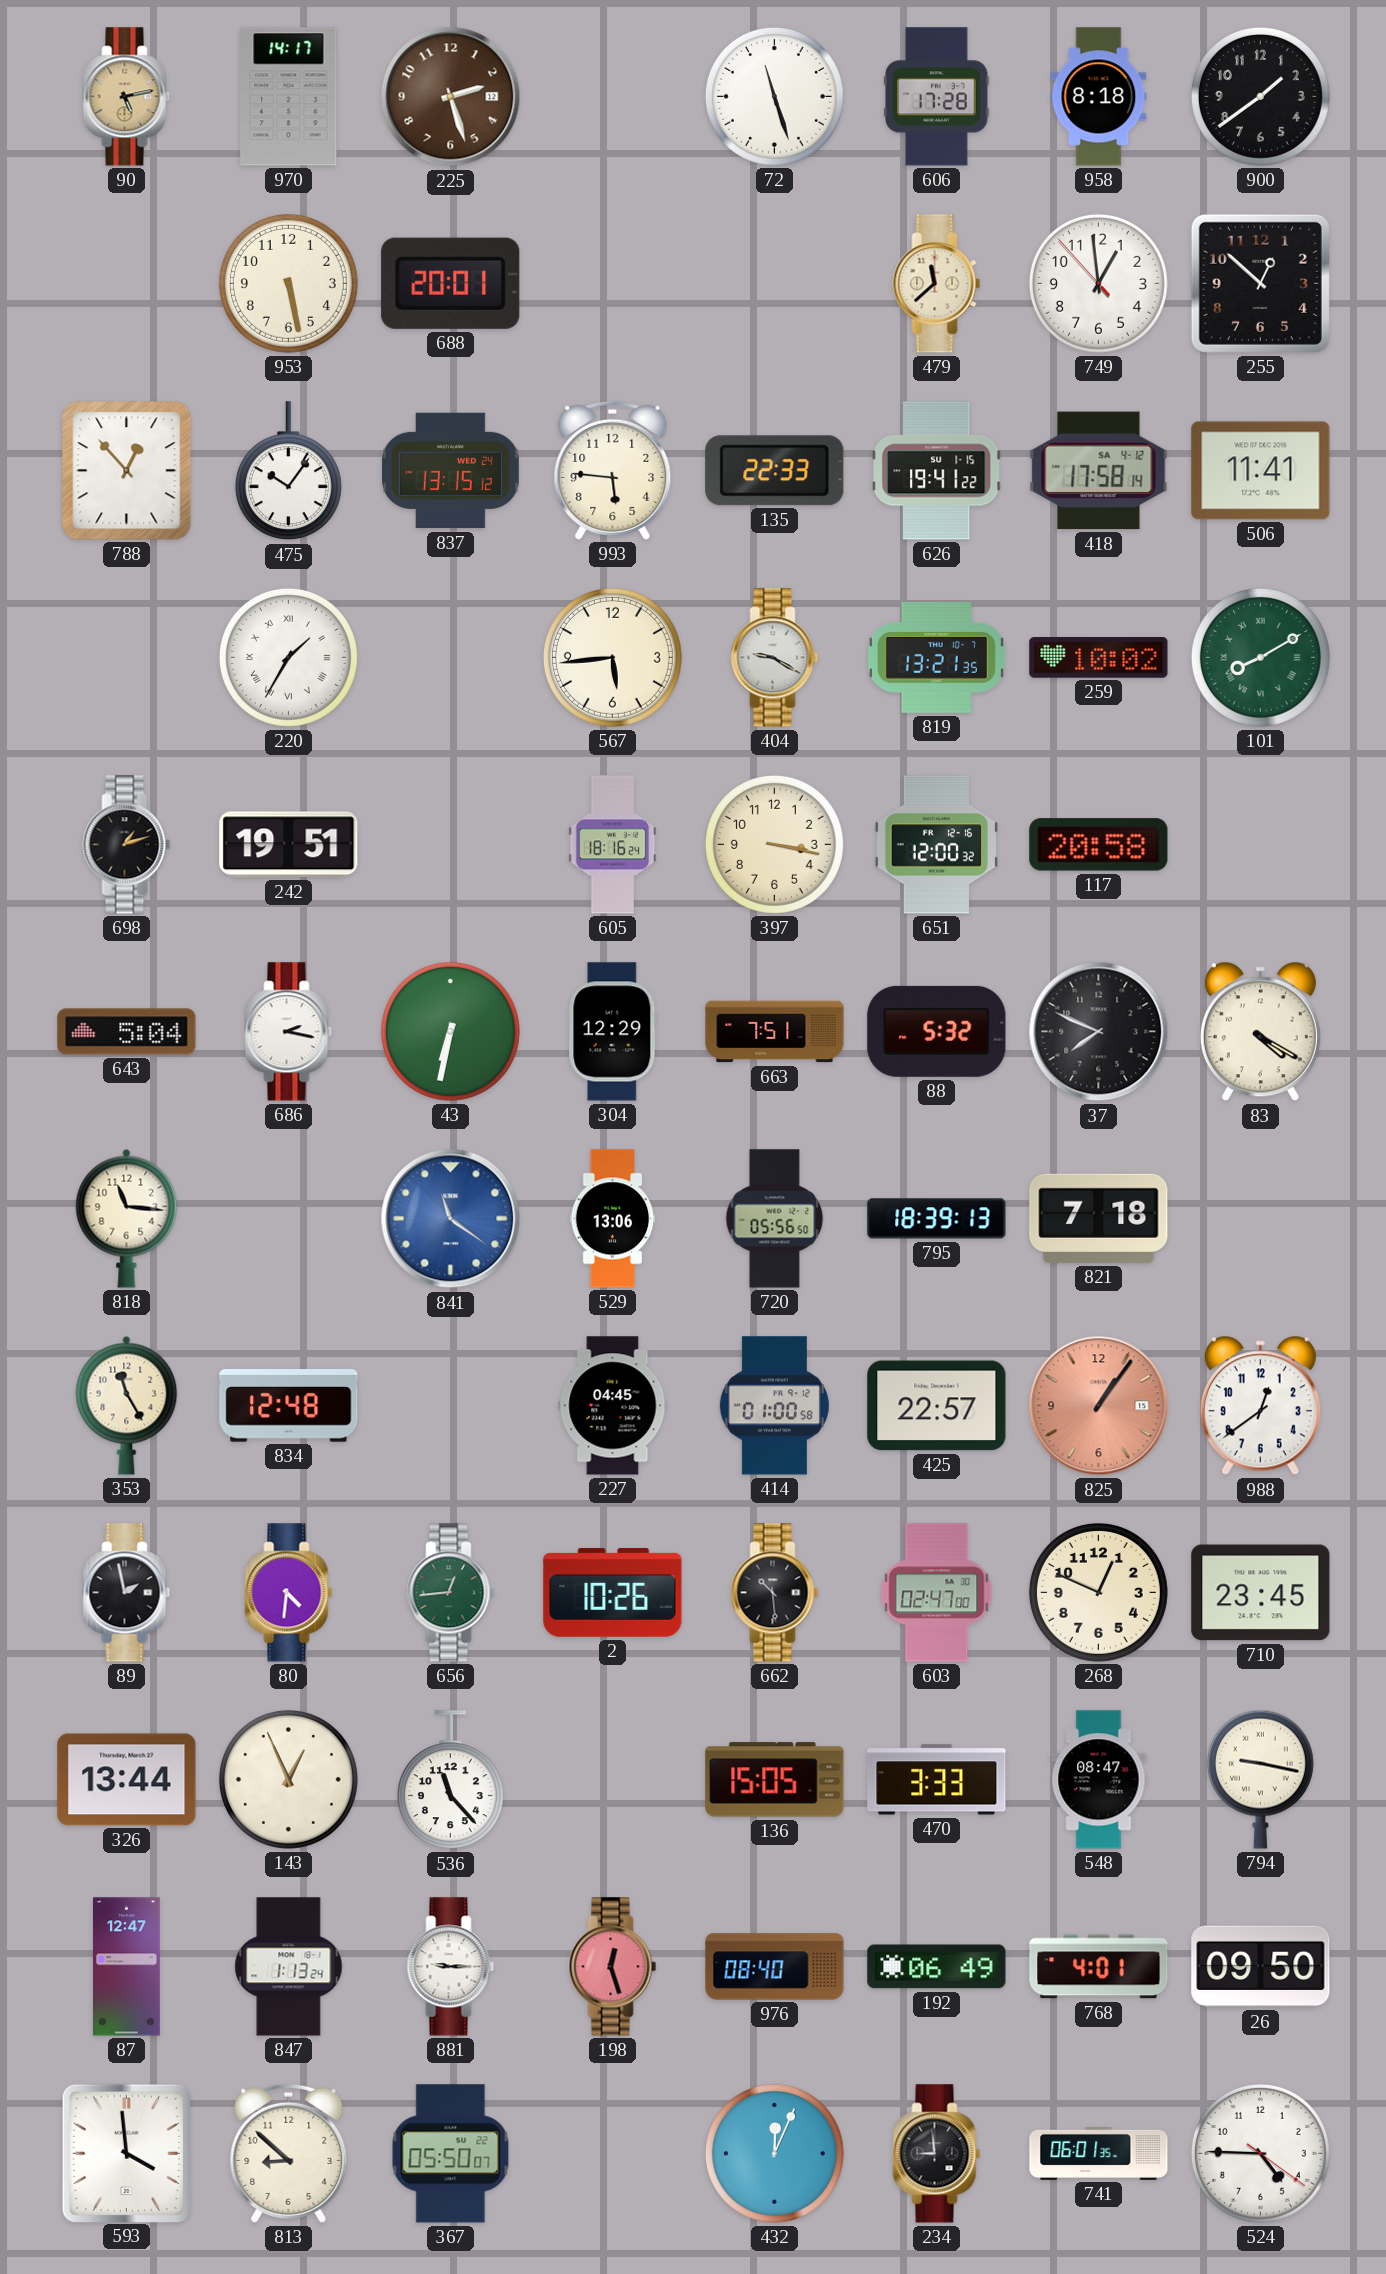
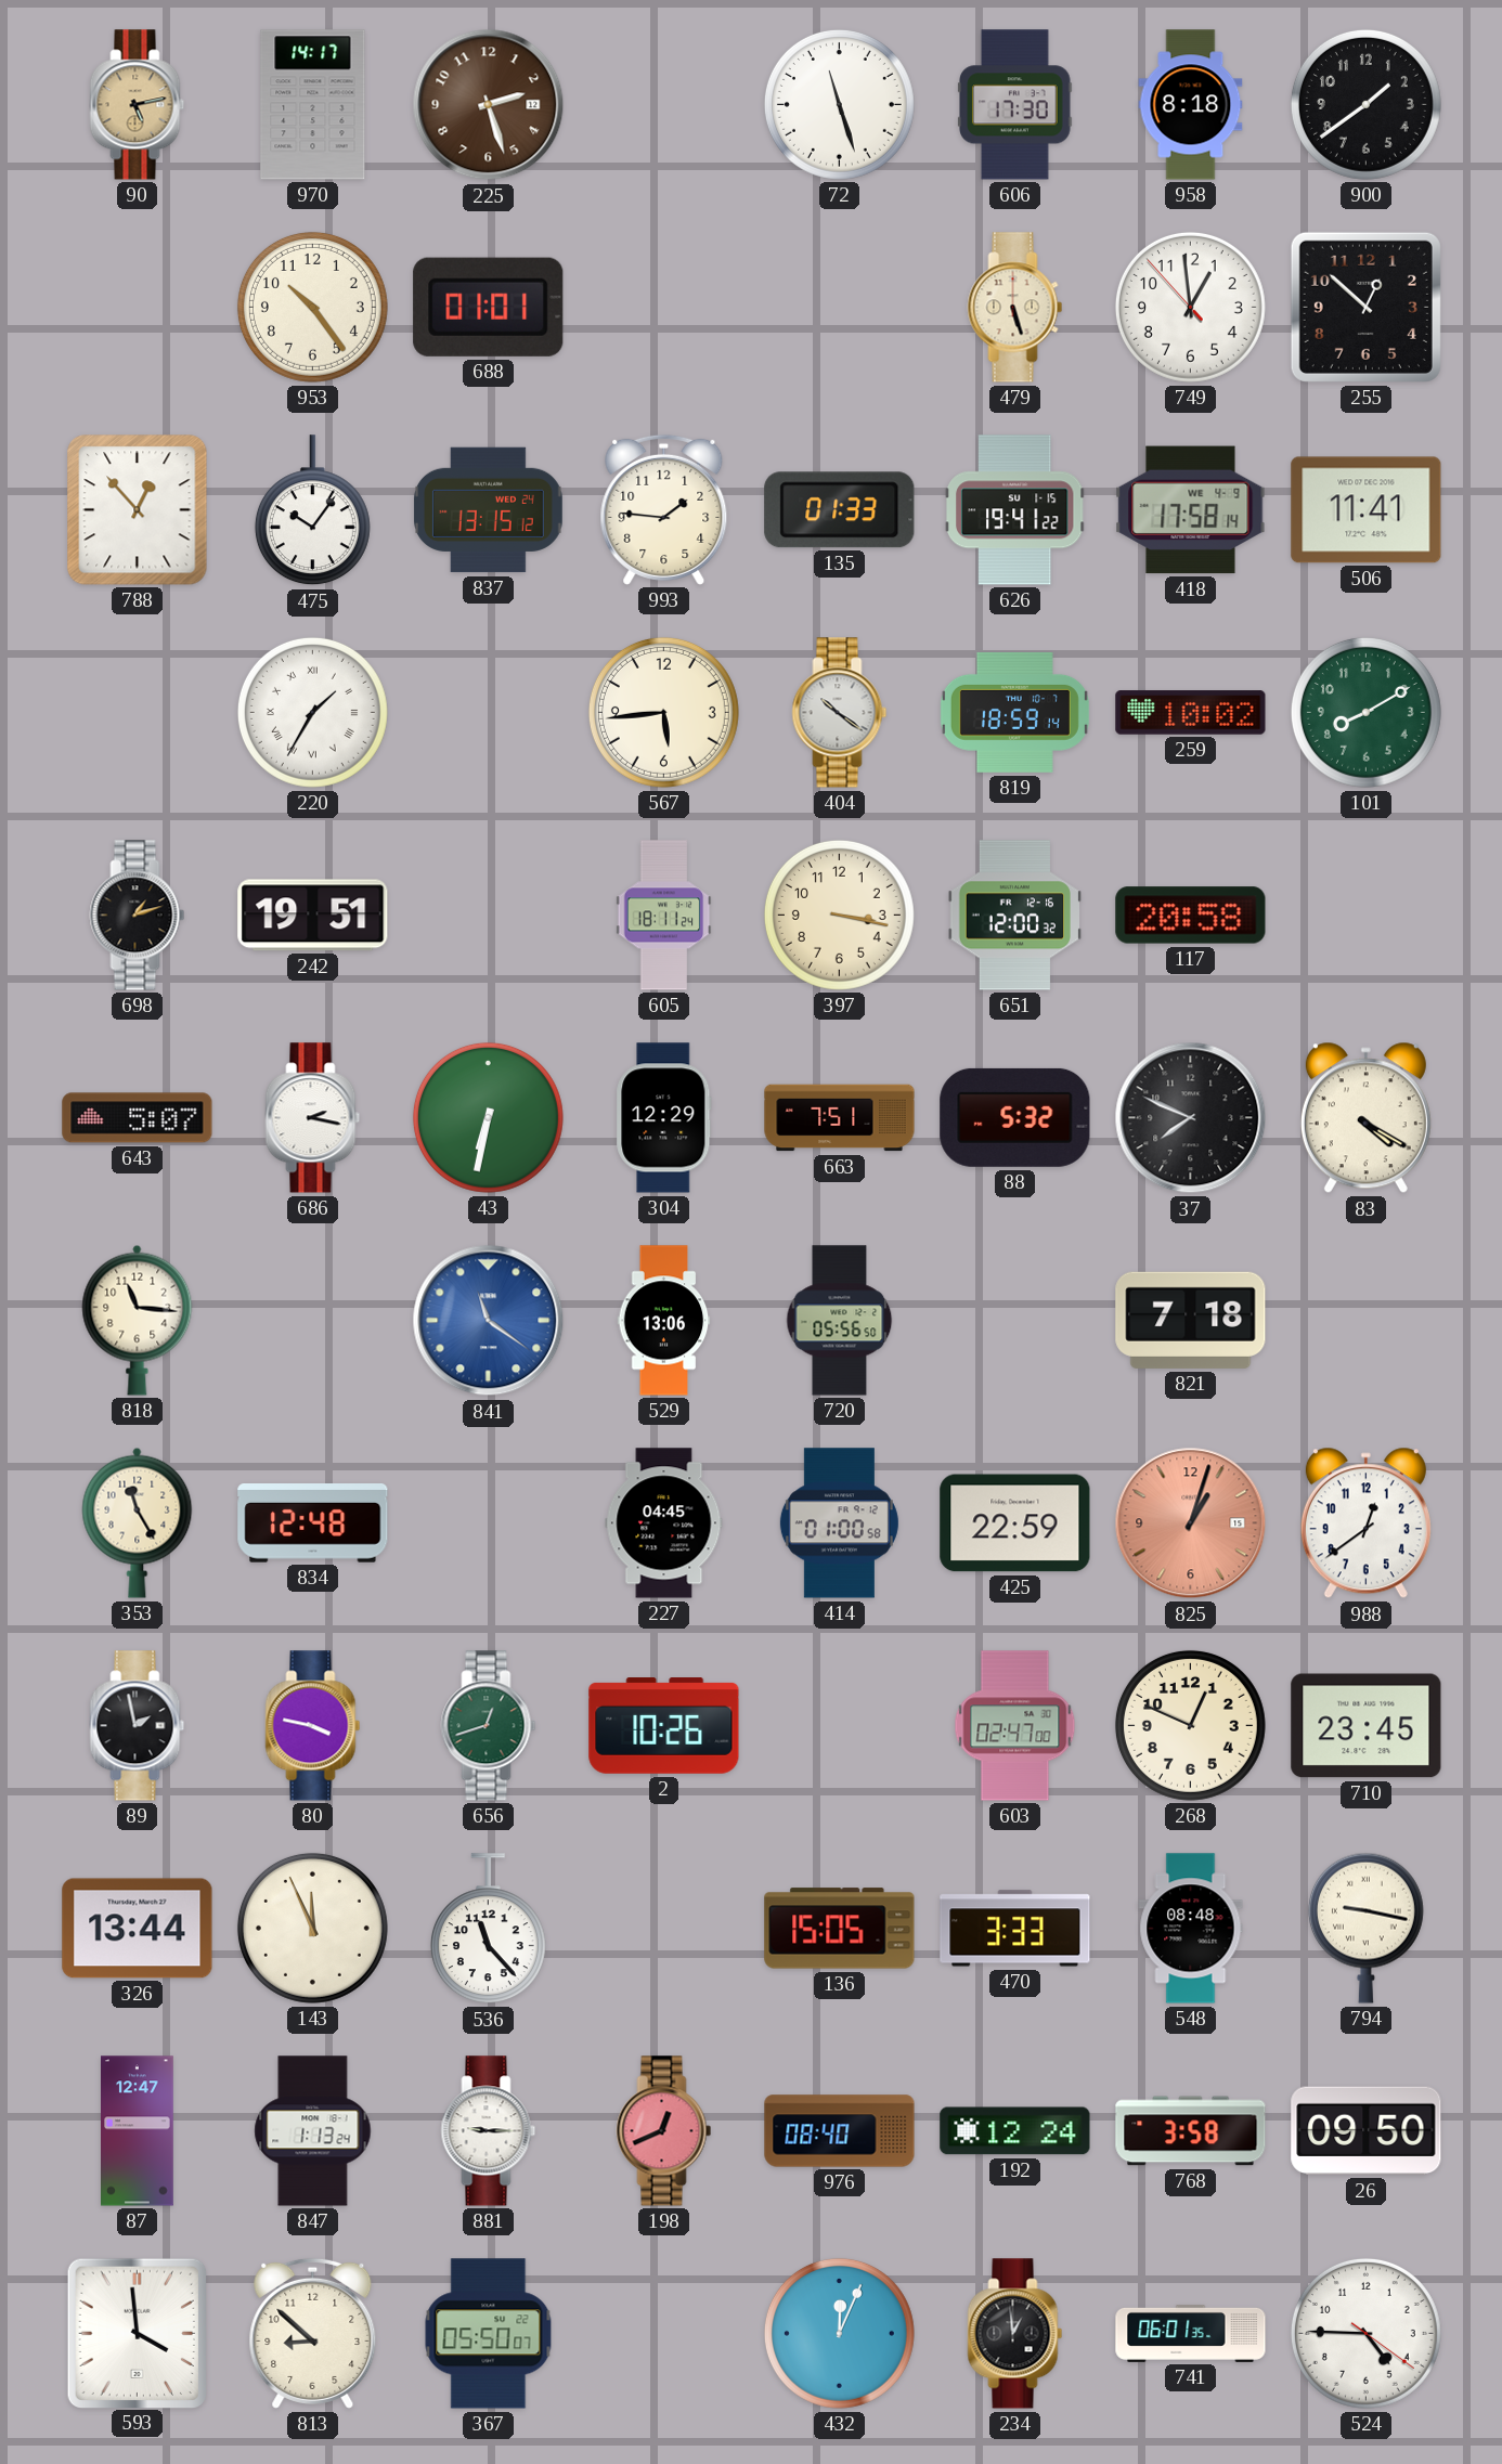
606: 17:28 -> 17:30 (1015, 105)
953: 5:28 -> 10:24 (312, 307)
688: 20:01 -> 01:01 (489, 307)
479: 11:38 -> 5:27 (1015, 308)
993: 5:46 -> 1:46 (664, 509)
135: 22:33 -> 01:33 (840, 510)
418 date: SA 4-12 -> WE 4-9 (1191, 510)
404: 9:20 -> 10:21 (840, 713)
819: 13:21 -> 18:59 (1014, 712)
101 numerals: Roman -> Arabic (1365, 712)
605: 18:16 -> 18:11 (664, 916)
643: 5:04 -> 5:07 (138, 1118)
795: 18:39 -> none (937, 1219)
425: 22:57 -> 22:59 (1015, 1523)
825: 1:06 -> 1:03 (1191, 1523)
80: 4:31 -> 3:47 (313, 1726)
656: 12:44 -> 12:42 (489, 1726)
662: 10:29 -> none (775, 1593)
143: 12:56 -> 11:56 (312, 1928)
548: 08:47 -> 08:48 (1191, 1929)
198: 12:27 -> 12:41 (664, 2131)
192: 06:49 -> 12:24 (1015, 2131)
768: 4:01 -> 3:58 (1191, 2131)
234: 8:59 -> 12:59 (1015, 2334)
